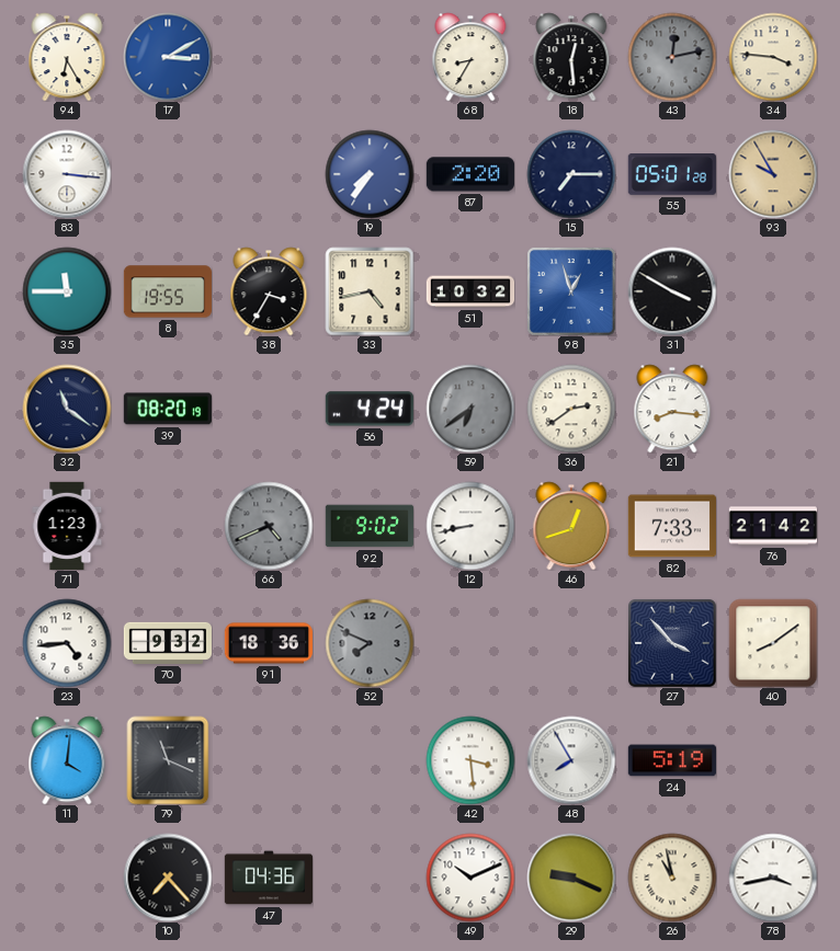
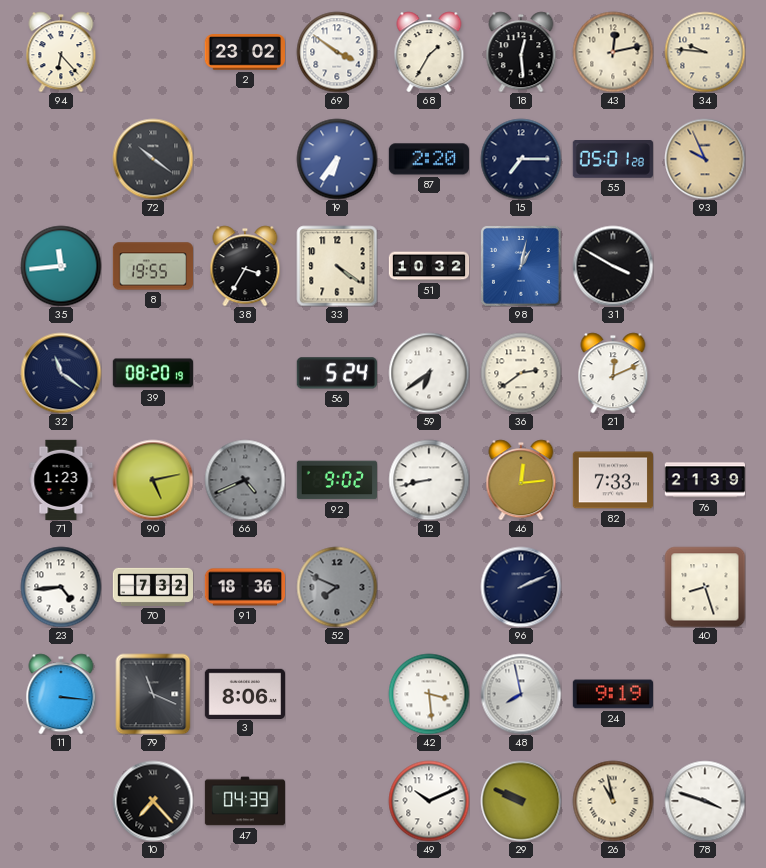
94: 6:25 -> 6:23 (61, 52)
17: 3:10 -> none (168, 57)
2: none -> 23:02 (244, 52)
69: none -> 3:51 (337, 52)
68: 8:35 -> 1:35 (429, 52)
43 dial: grey -> cream (613, 52)
34: 3:46 -> 9:46 (705, 52)
83: 3:16 -> none (67, 174)
72: none -> 10:21 (153, 159)
19: 7:36 -> 6:36 (337, 159)
93: 9:55 -> 9:56 (705, 159)
35: 11:45 -> 11:44 (61, 266)
33: 4:43 -> 4:21 (337, 266)
98: 12:57 -> 1:02 (521, 266)
56: 4:24 -> 5:24 (337, 373)
59 dial: grey -> white (429, 373)
21: 8:16 -> 12:11 (613, 373)
90: none -> 5:13 (153, 480)
46: 12:42 -> 12:14 (521, 480)
76: 21:42 -> 21:39 (704, 480)
70: 9:32 -> 7:32 (152, 587)
96: none -> 2:11 (521, 587)
27: 3:53 -> none (672, 643)
40: 8:09 -> 8:27 (705, 587)
11: 4:01 -> 3:16 (61, 694)
3: none -> 8:06 (244, 693)
48: 7:55 -> 7:58 (521, 694)
24: 5:19 -> 9:19 (612, 694)
47: 04:36 -> 04:39 (244, 801)
29: 9:19 -> 9:49 (521, 801)
78: 3:43 -> 3:48 (705, 801)
